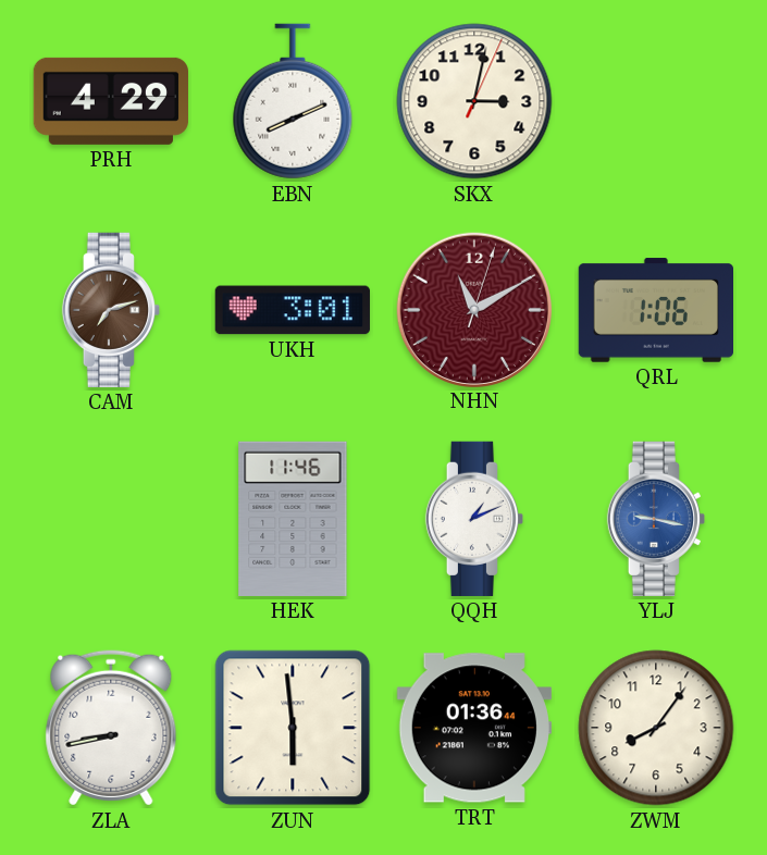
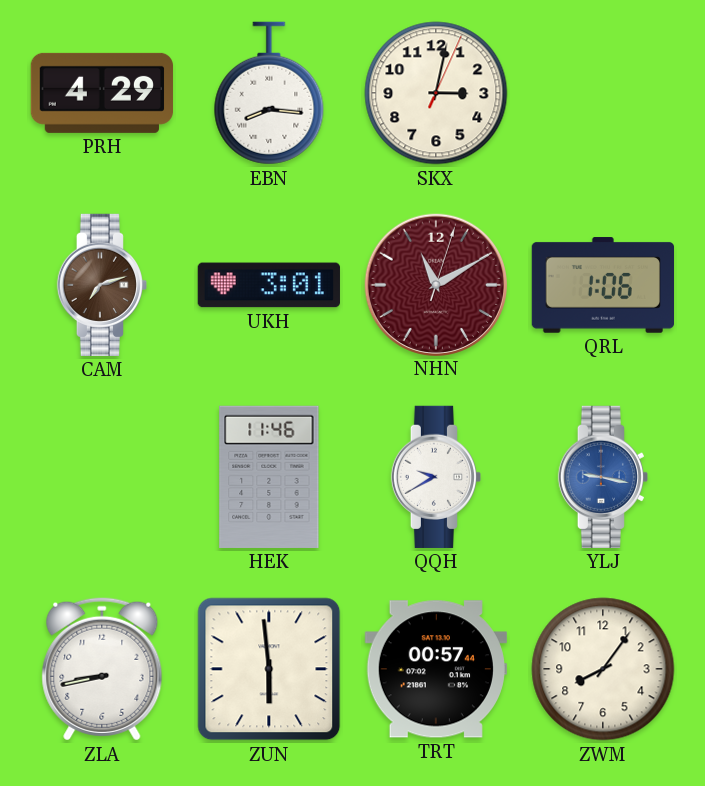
EBN: 8:11 -> 8:16 (269, 93)
QQH: 1:11 -> 9:40 (435, 477)
TRT: 01:36 -> 00:57 (436, 669)
